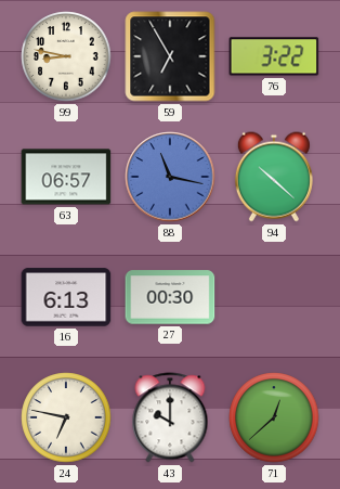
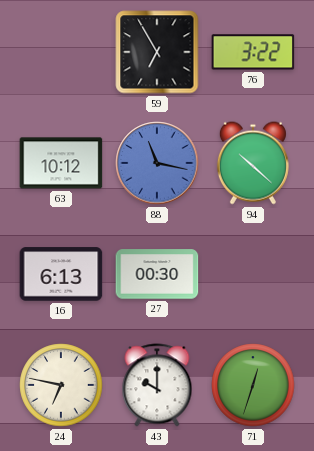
99: 8:47 -> none (66, 56)
63: 06:57 -> 10:12 (61, 163)
71: 12:38 -> 12:33 (253, 385)
